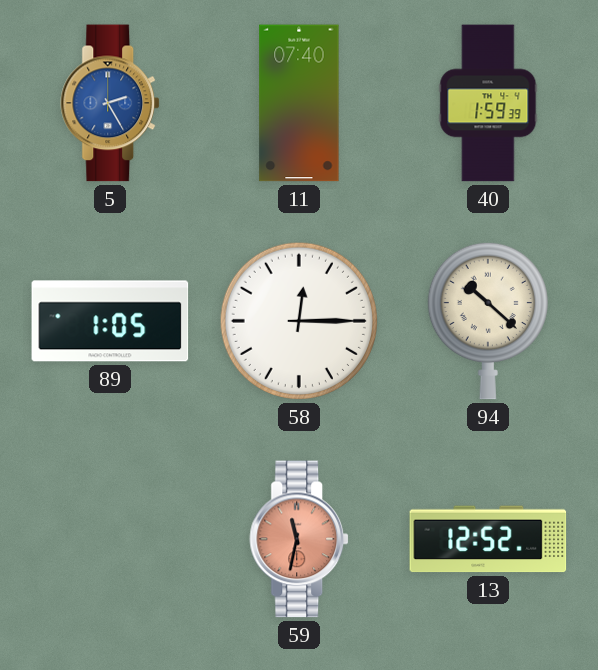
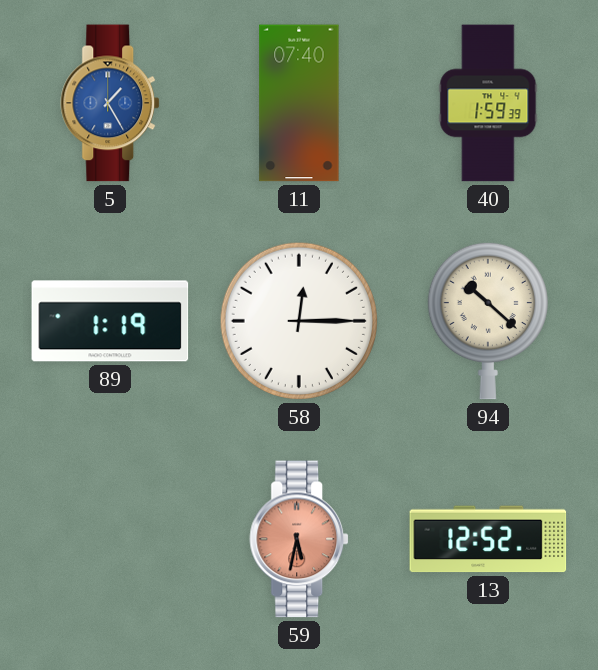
5: 2:25 -> 1:25 (111, 103)
89: 1:05 -> 1:19 (110, 321)
59: 11:32 -> 5:32 (300, 539)
